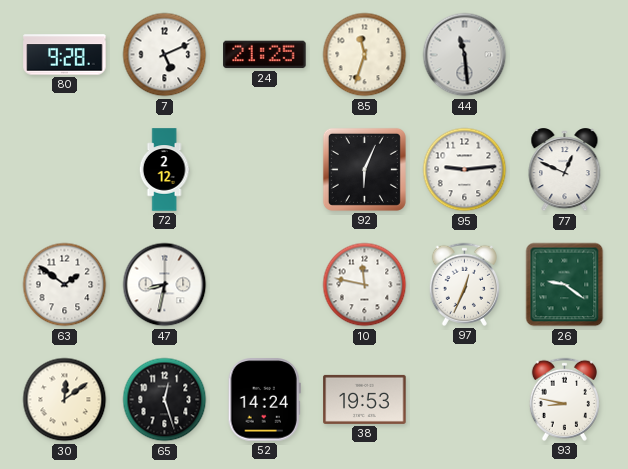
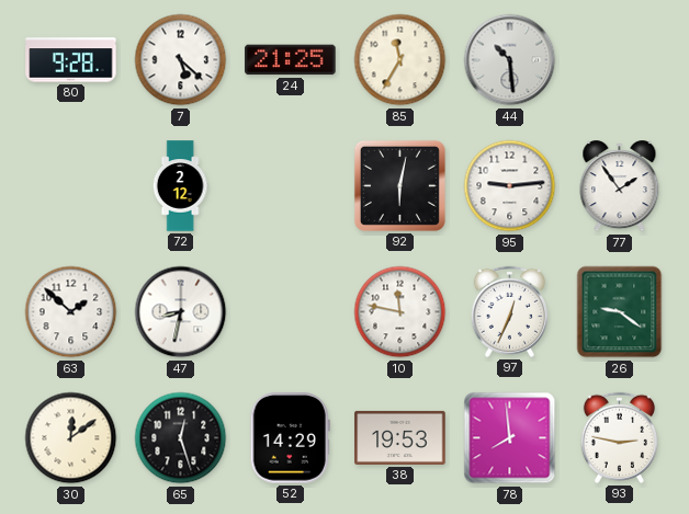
7: 5:11 -> 5:22 (181, 60)
85: 11:33 -> 11:35 (400, 60)
44: 11:29 -> 10:29 (510, 60)
92: 6:04 -> 6:02 (399, 185)
77: 12:49 -> 1:54 (620, 186)
63: 1:51 -> 1:52 (71, 312)
52: 14:24 -> 14:29 (290, 438)
78: none -> 7:59 (510, 438)
93: 8:47 -> 2:47 (619, 437)
